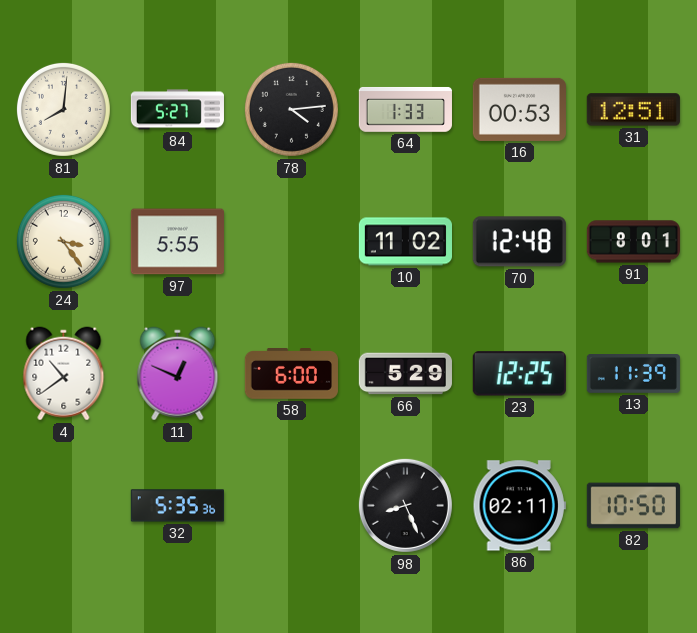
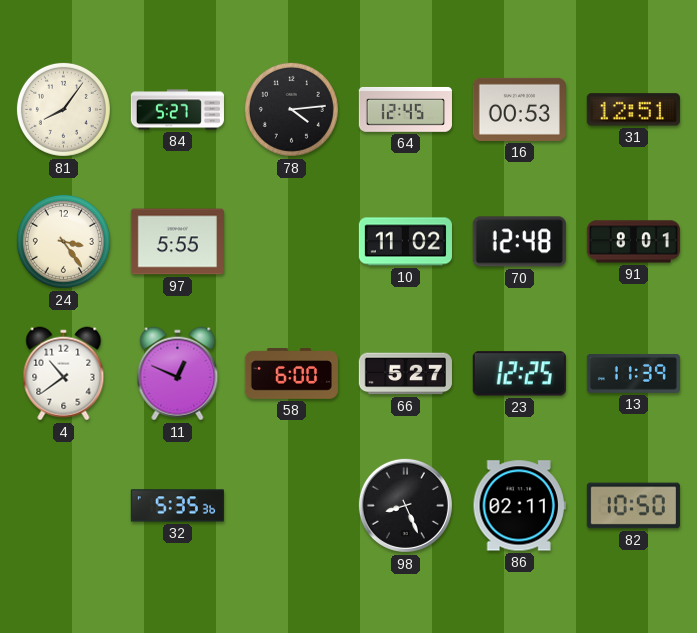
81: 8:01 -> 8:06 (63, 109)
64: 1:33 -> 12:45 (405, 109)
66: 5:29 -> 5:27 (405, 374)
